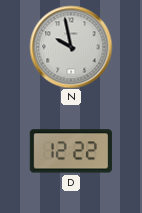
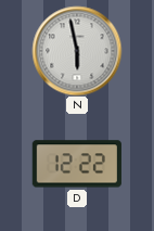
N: 9:58 -> 5:58 (77, 51)
